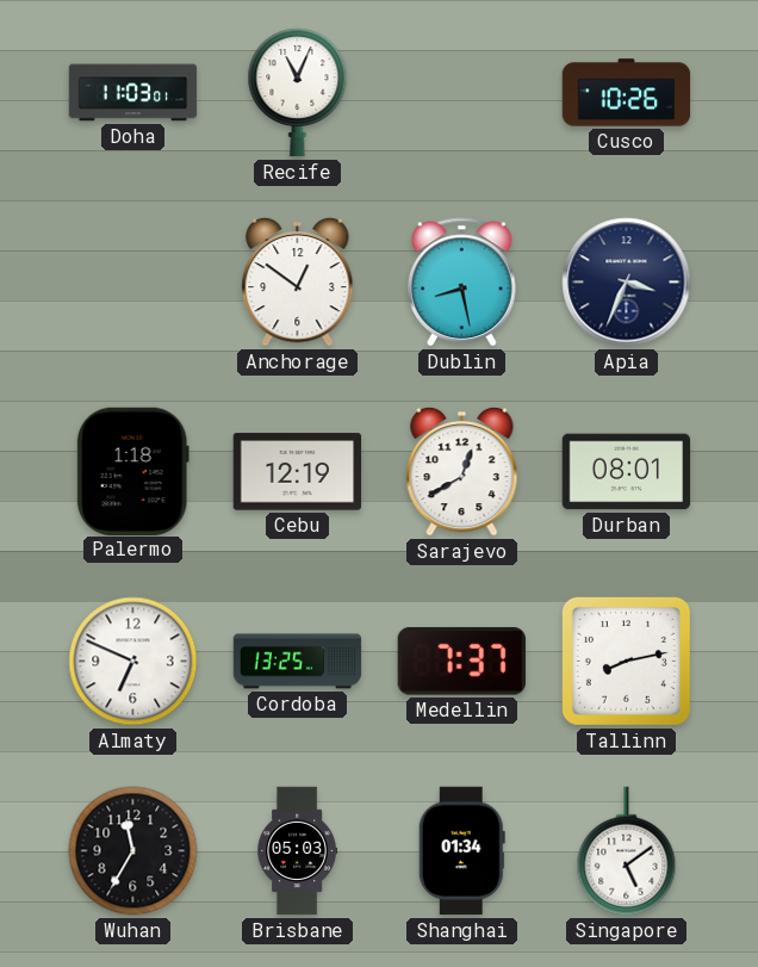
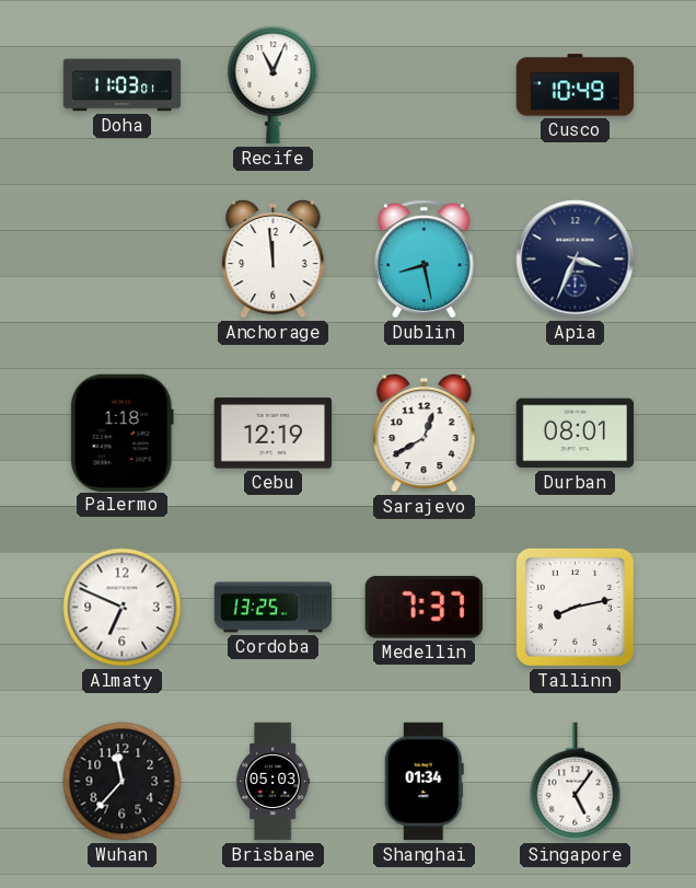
Cusco: 10:26 -> 10:49 (576, 85)
Anchorage: 12:51 -> 11:59 (274, 258)
Wuhan: 11:35 -> 11:37 (123, 782)
Singapore: 5:09 -> 5:06 (576, 782)
